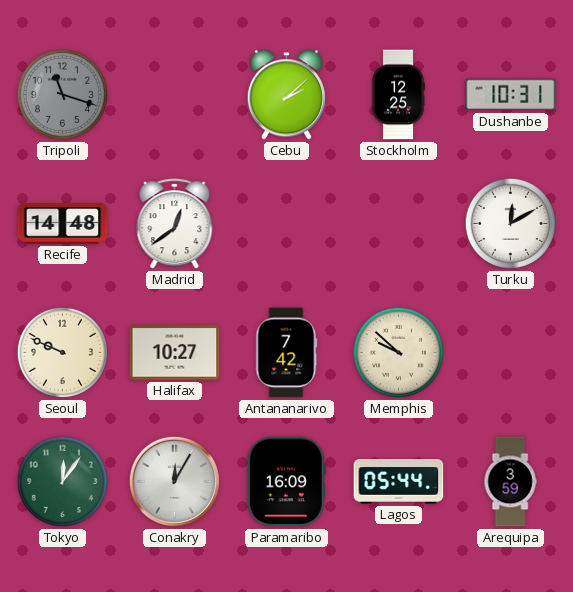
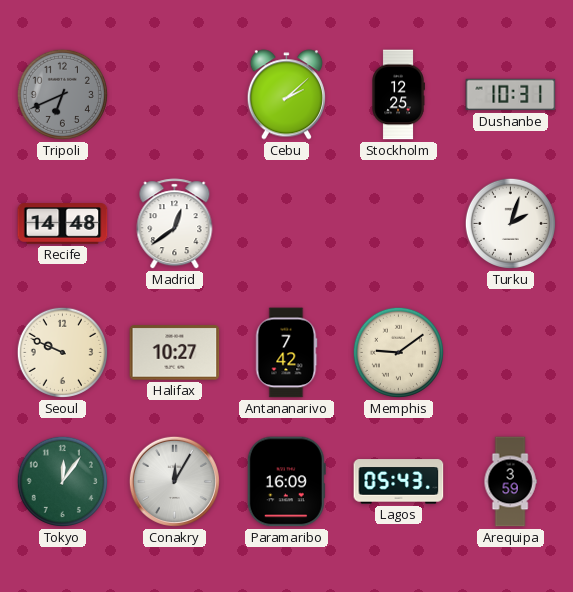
Tripoli: 11:18 -> 6:41 (62, 94)
Turku: 12:10 -> 2:03 (510, 223)
Memphis: 9:52 -> 9:09 (398, 352)
Lagos: 05:44 -> 05:43 (399, 482)
